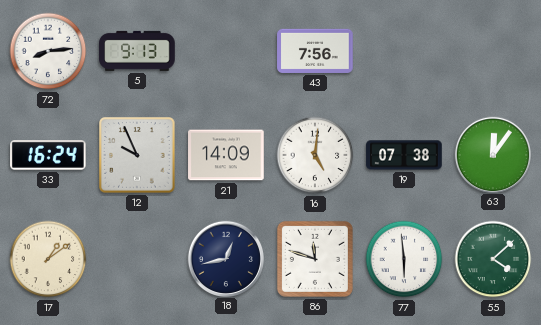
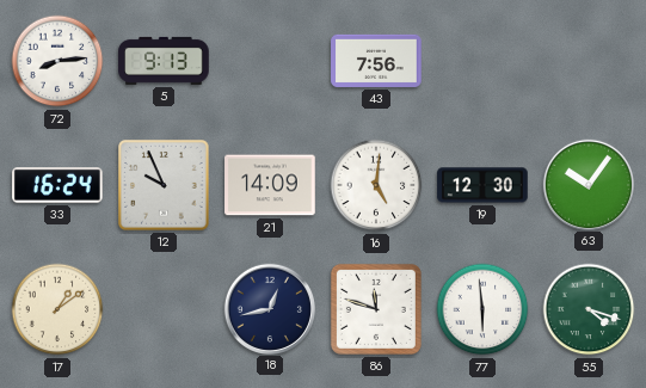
19: 07:38 -> 12:30 (482, 185)
63: 12:06 -> 10:06 (587, 184)
55: 4:08 -> 4:18 (589, 309)
